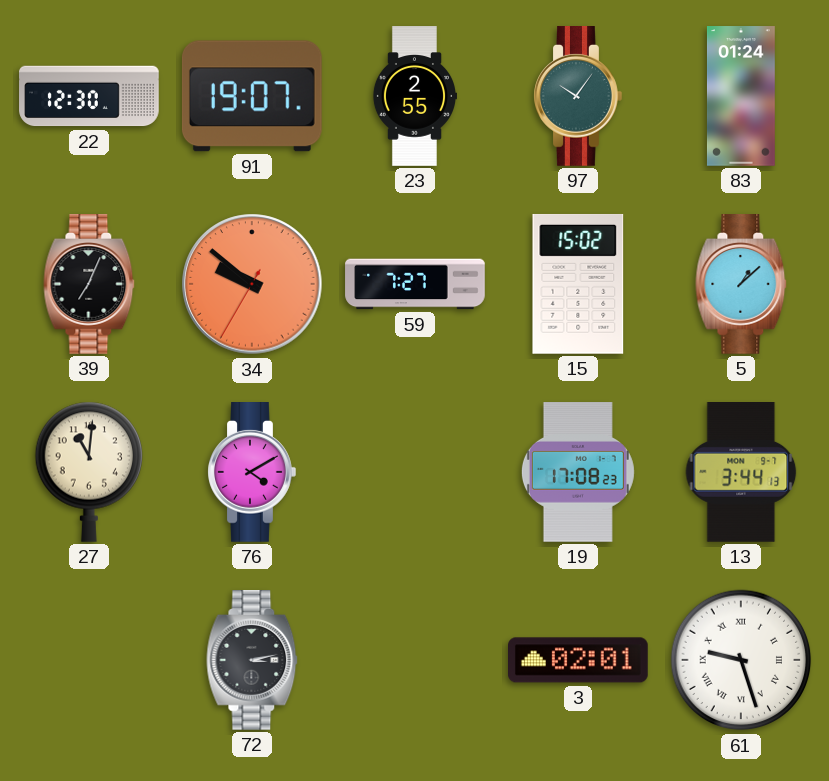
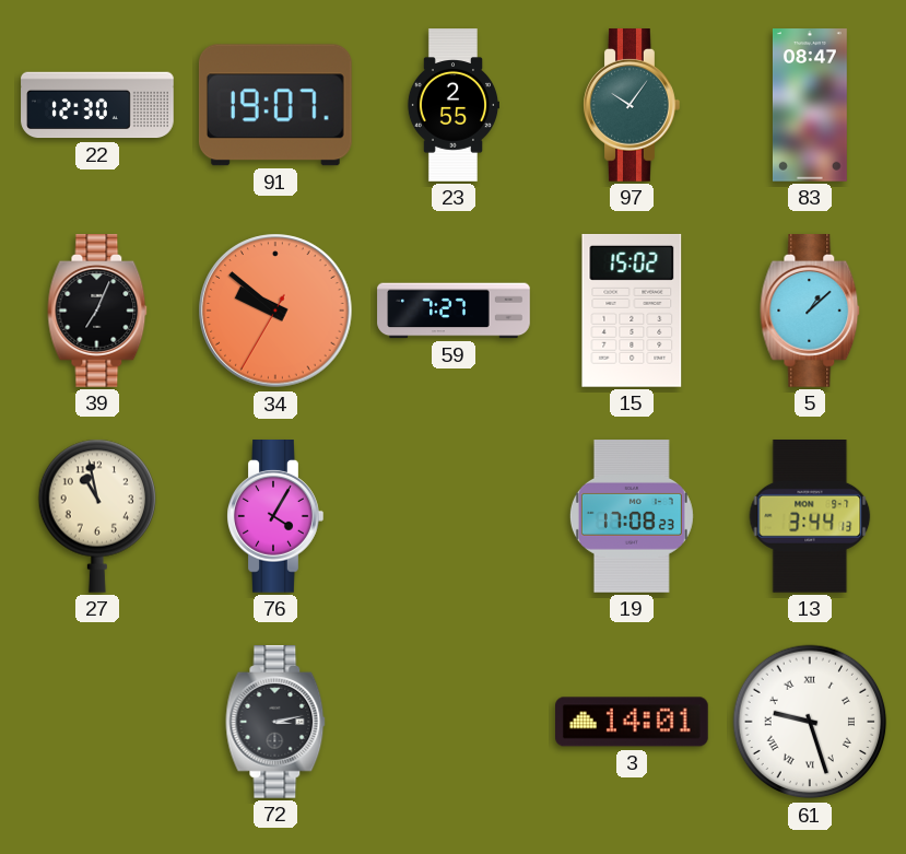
83: 01:24 -> 08:47 (810, 105)
27: 11:01 -> 10:58 (96, 516)
76: 4:10 -> 4:05 (275, 517)
3: 02:01 -> 14:01 (633, 722)
